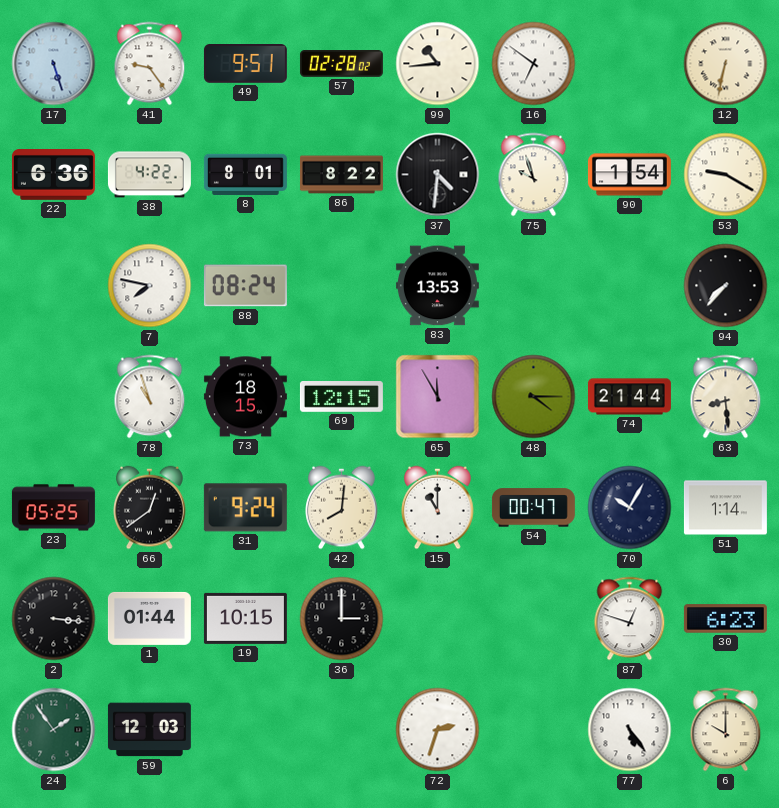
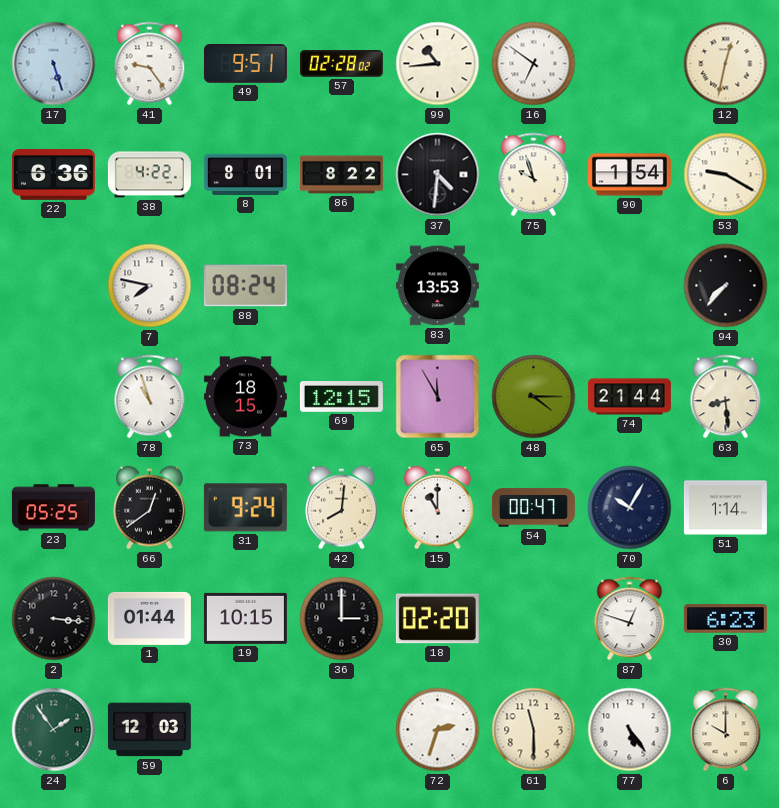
12: 6:32 -> 12:32 (726, 64)
18: none -> 02:20 (437, 619)
61: none -> 11:30 (534, 730)
